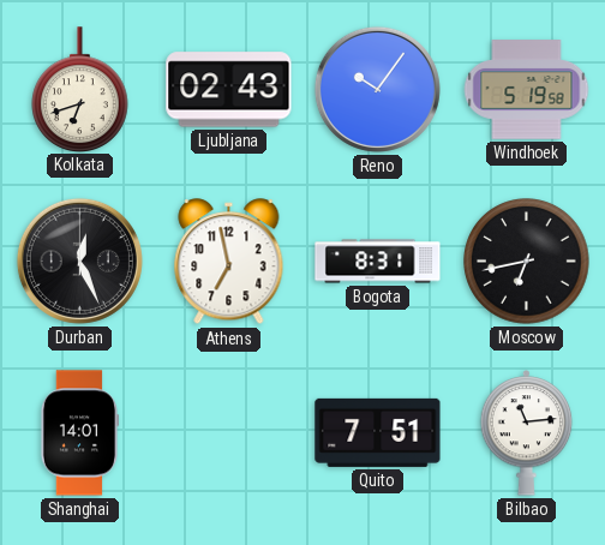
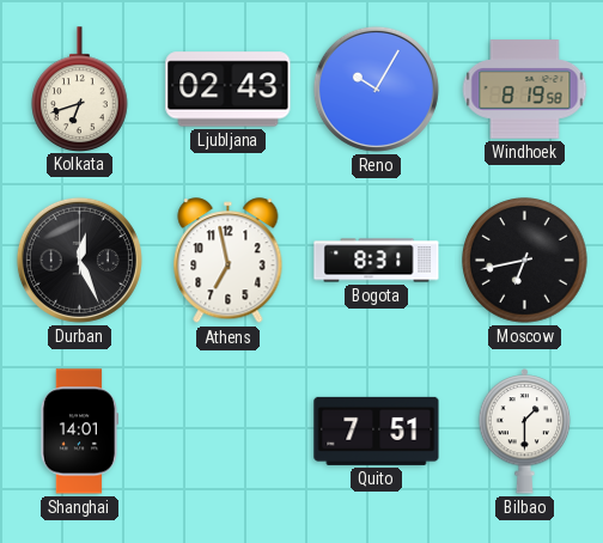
Reno: 10:06 -> 10:05 (376, 89)
Windhoek: 5:19 -> 8:19 (525, 90)
Bilbao: 11:14 -> 1:30 (525, 432)
